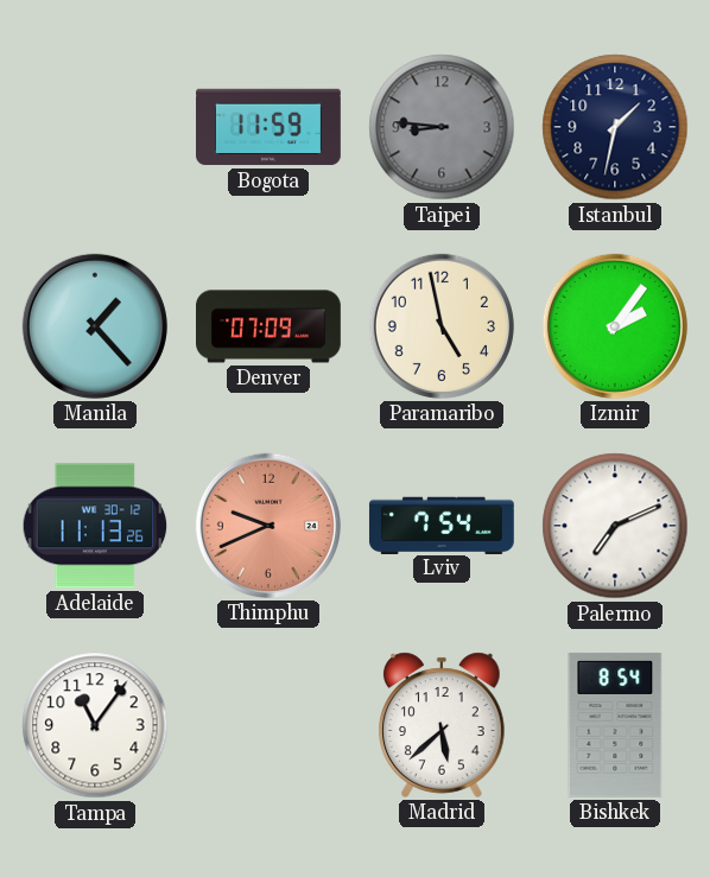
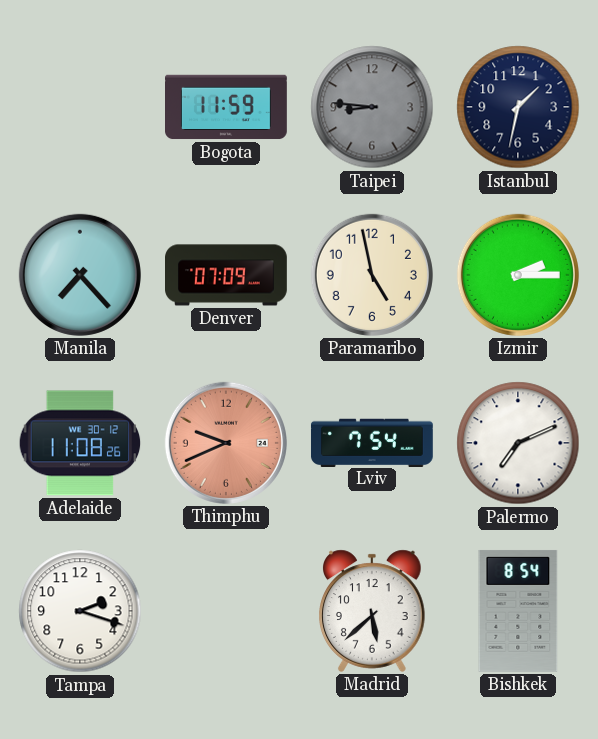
Manila: 1:23 -> 7:23 (80, 275)
Izmir: 2:06 -> 2:15 (518, 275)
Adelaide: 11:13 -> 11:08 (80, 443)
Tampa: 11:06 -> 2:18 (80, 611)
